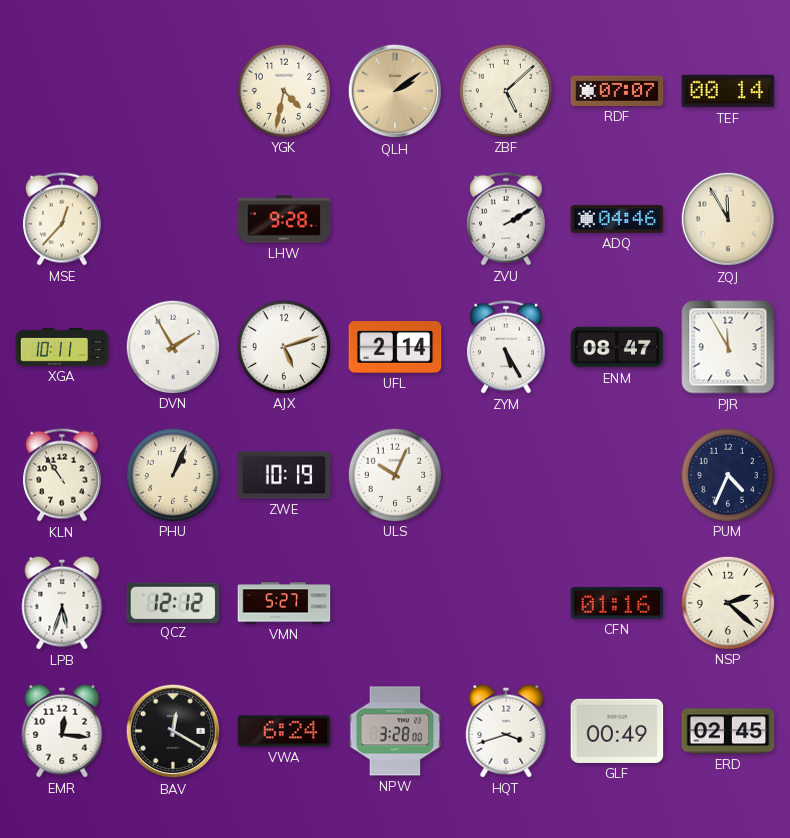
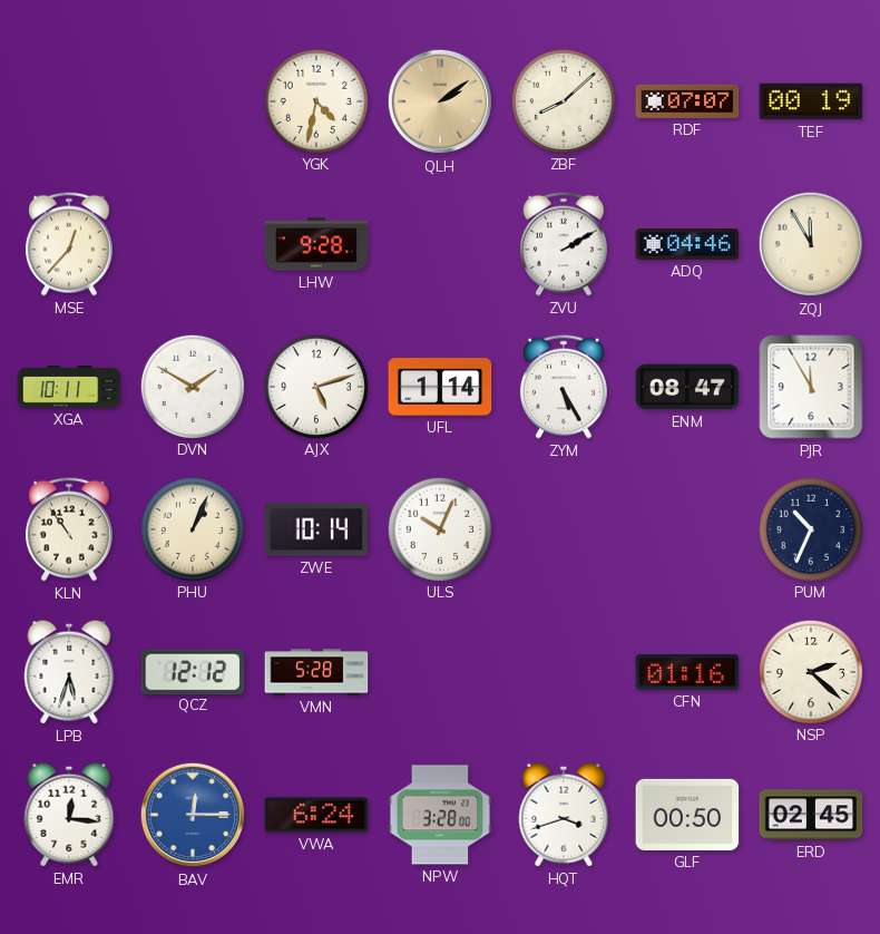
ZBF: 5:08 -> 8:08 (563, 100)
TEF: 00:14 -> 00:19 (811, 101)
DVN: 1:55 -> 1:50 (192, 386)
UFL: 2:14 -> 1:14 (440, 387)
ZWE: 10:19 -> 10:14 (316, 529)
PUM: 4:34 -> 10:34 (810, 528)
VMN: 5:27 -> 5:28 (316, 672)
BAV: 12:20 -> 12:15 (193, 815)
BAV dial: black -> blue (193, 815)
GLF: 00:49 -> 00:50 (687, 815)
